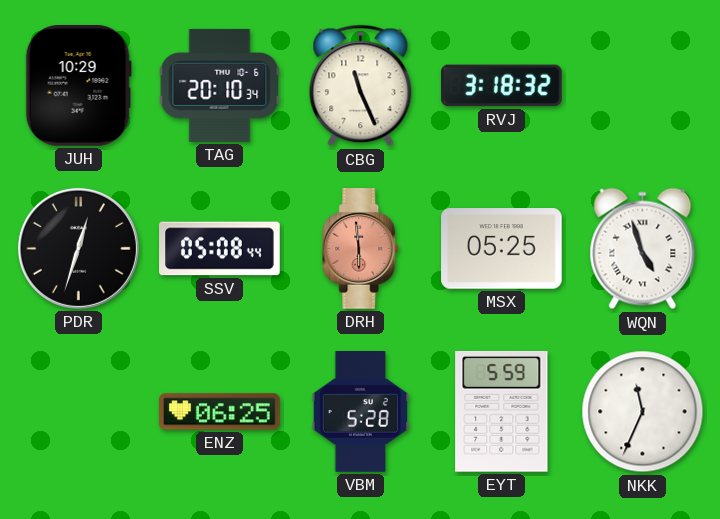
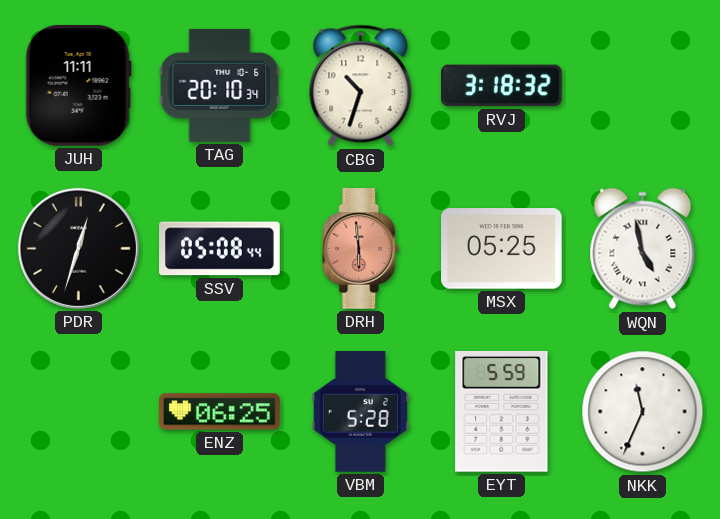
JUH: 10:29 -> 11:11 (78, 86)
CBG: 11:26 -> 10:33 (361, 86)
WQN: 4:57 -> 4:58 (643, 249)
